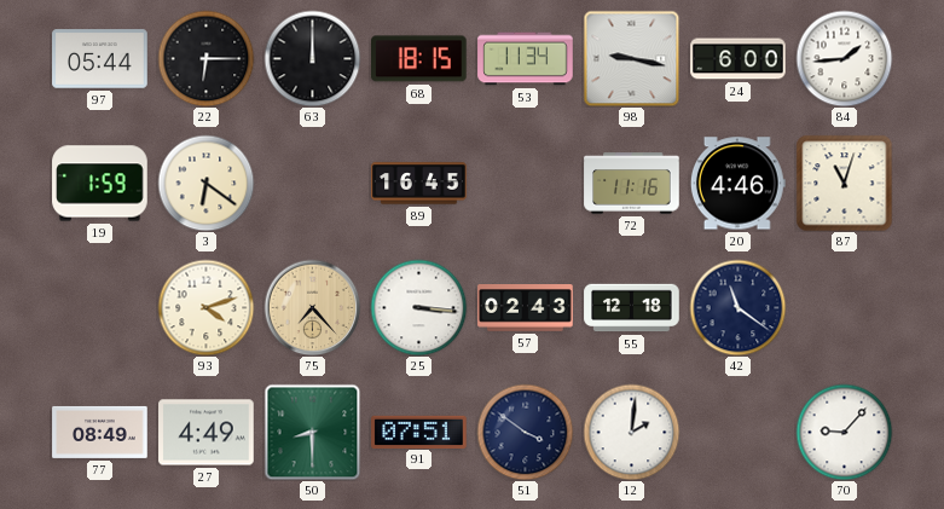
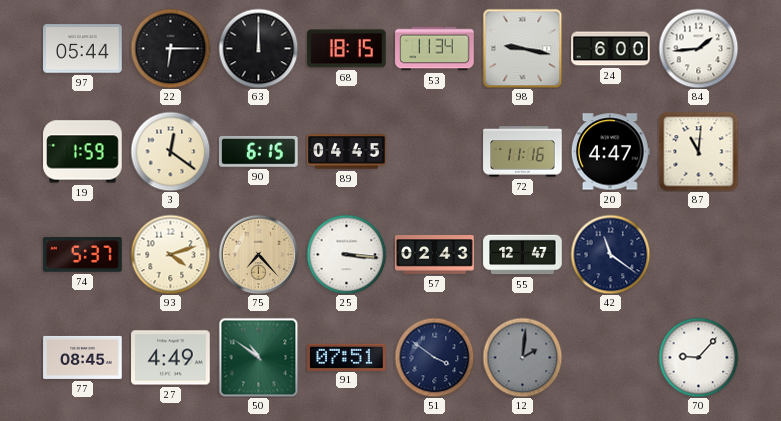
3: 6:21 -> 12:21 (170, 151)
90: none -> 6:15 (259, 151)
89: 16:45 -> 04:45 (347, 152)
20: 4:46 -> 4:47 (610, 152)
87: 11:03 -> 11:01 (698, 151)
74: none -> 5:37 (83, 255)
55: 12:18 -> 12:47 (523, 255)
77: 08:49 -> 08:45 (83, 357)
50: 8:30 -> 10:51 (258, 357)
12 dial: white -> grey (522, 357)
